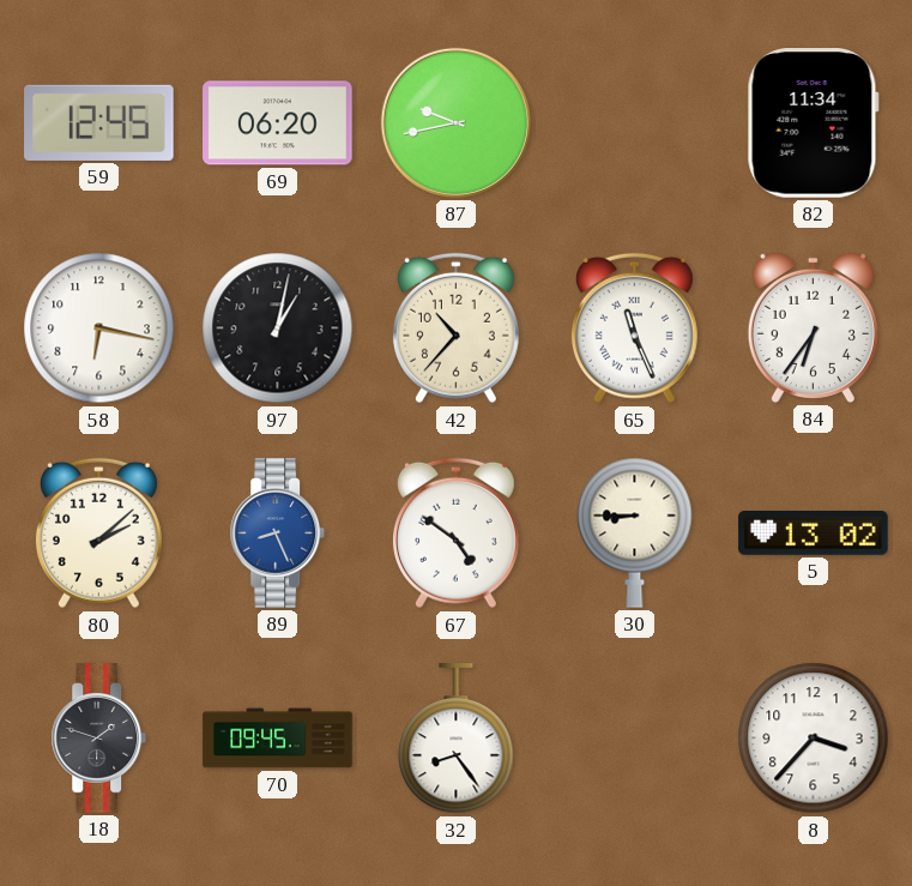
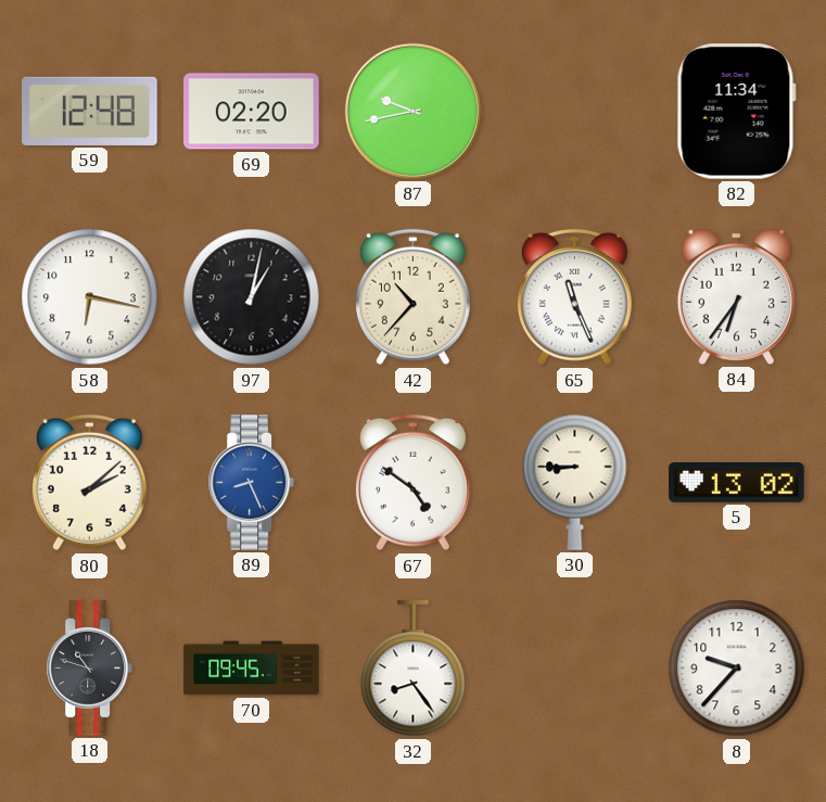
59: 12:45 -> 12:48 (90, 111)
69: 06:20 -> 02:20 (252, 112)
18: 1:48 -> 10:48 (90, 669)
8: 3:37 -> 9:37 (737, 669)
